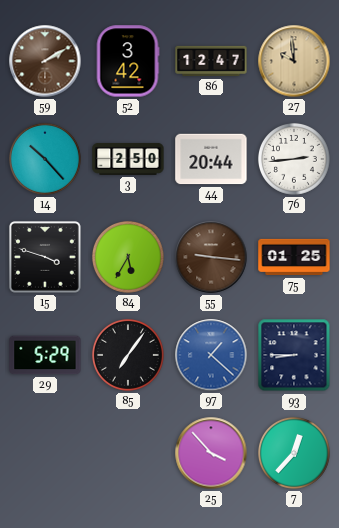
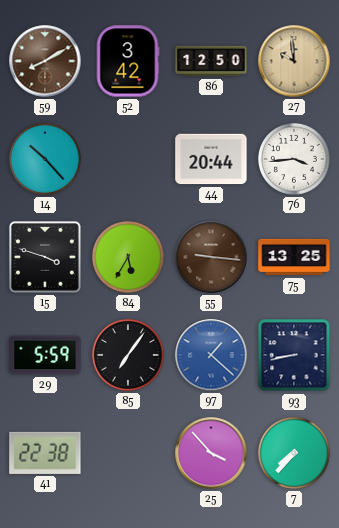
59: 2:10 -> 8:10 (45, 61)
86: 12:47 -> 12:50 (211, 61)
3: 2:50 -> none (128, 159)
76: 2:44 -> 3:44 (294, 159)
75: 01:25 -> 13:25 (294, 257)
29: 5:29 -> 5:59 (45, 355)
93: 8:45 -> 8:43 (294, 355)
41: none -> 22:38 (45, 453)
7: 12:37 -> 7:37 (294, 453)
